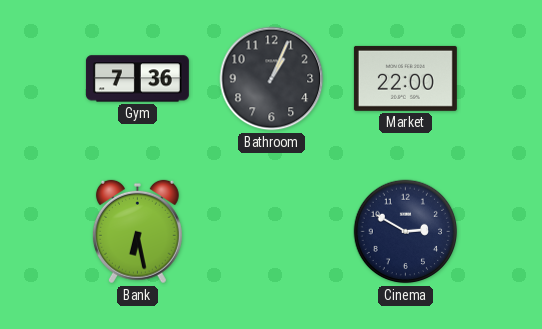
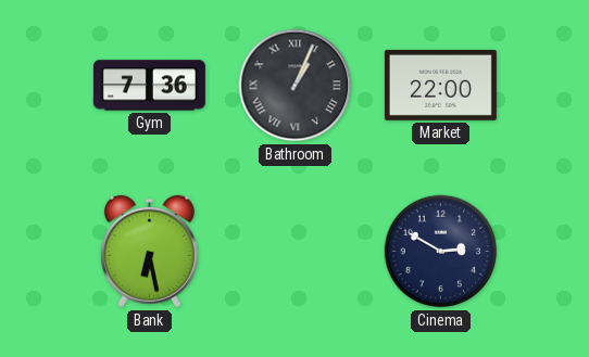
Bathroom numerals: Arabic -> Roman (296, 86)
